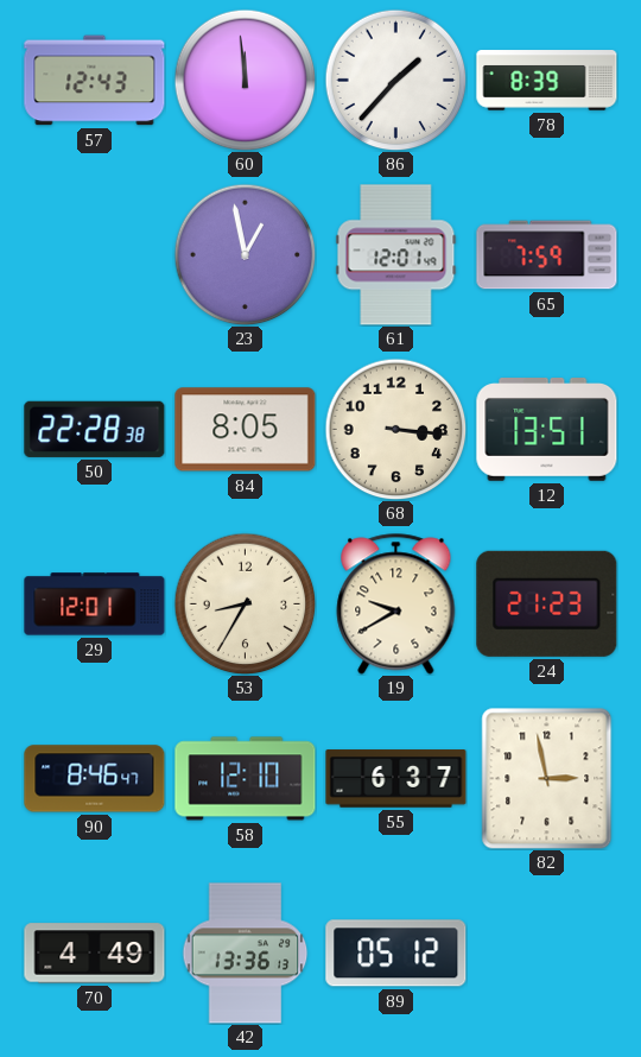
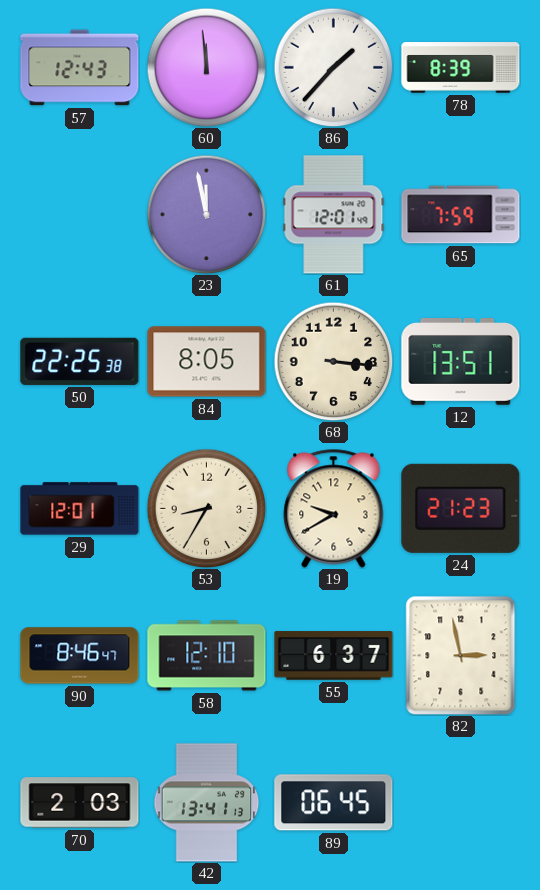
23: 12:58 -> 11:58 (206, 214)
50: 22:28 -> 22:25 (80, 361)
70: 4:49 -> 2:03 (80, 803)
42: 13:36 -> 13:41 (207, 803)
89: 05:12 -> 06:45 (334, 803)
